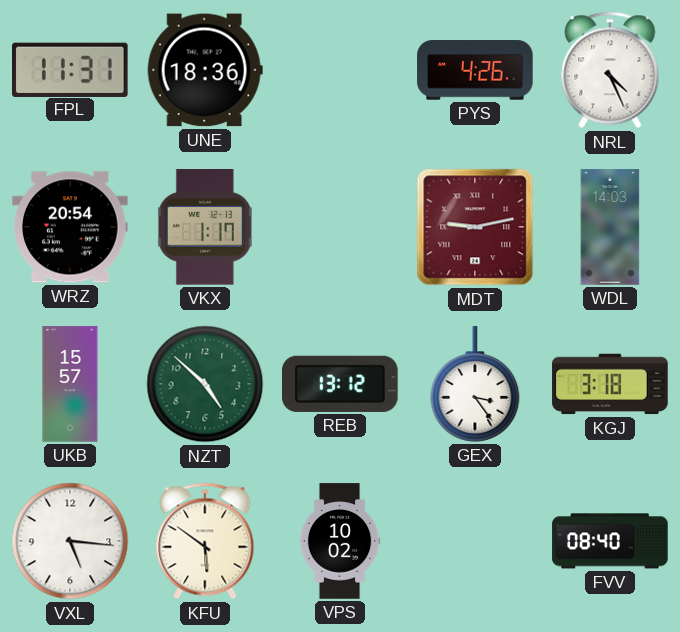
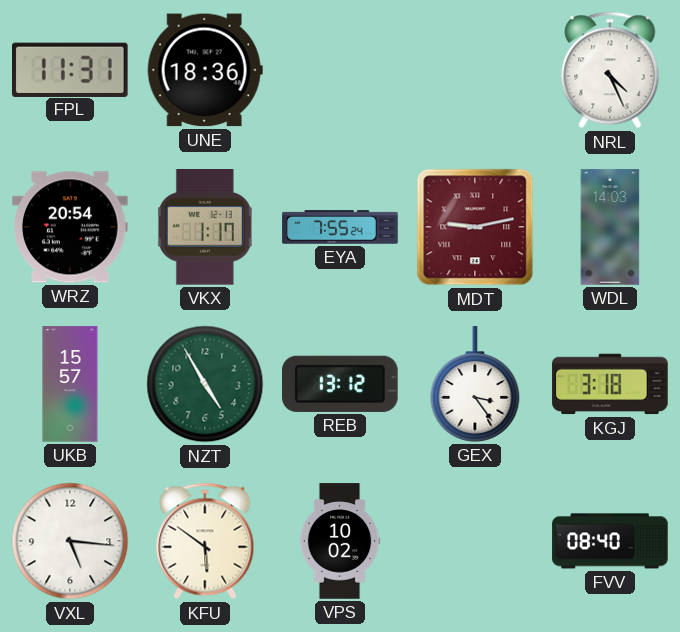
PYS: 4:26 -> none (475, 70)
EYA: none -> 7:55 (340, 227)
NZT: 4:52 -> 4:55 (205, 384)
